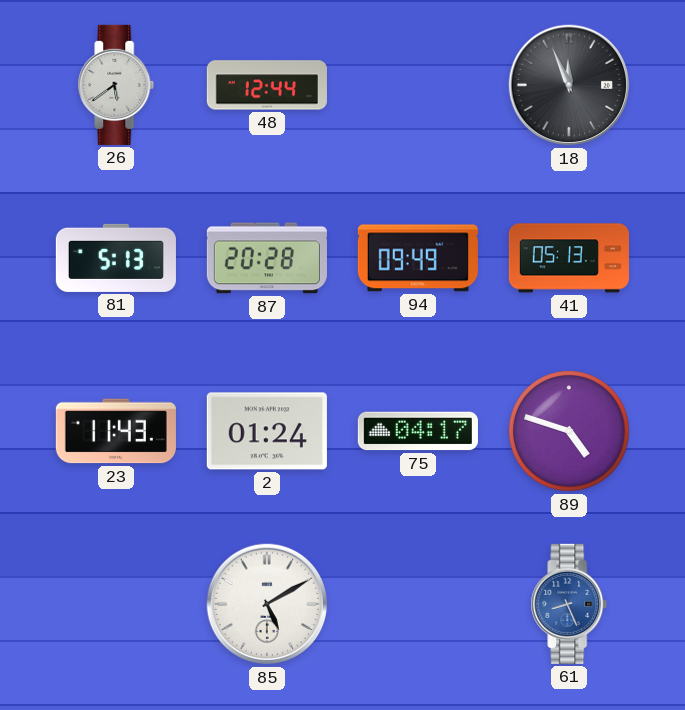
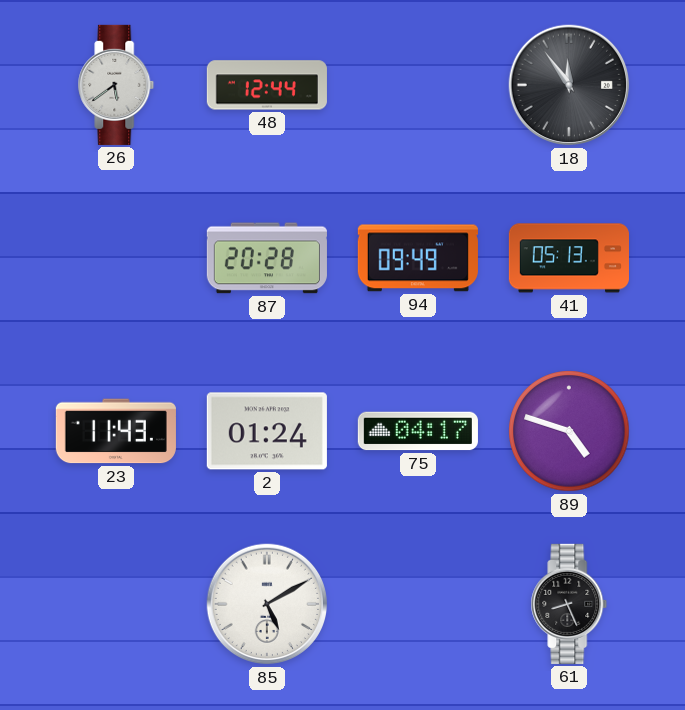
18: 11:56 -> 11:54 (569, 85)
81: 5:13 -> none (116, 258)
61 dial: blue -> black (569, 604)
